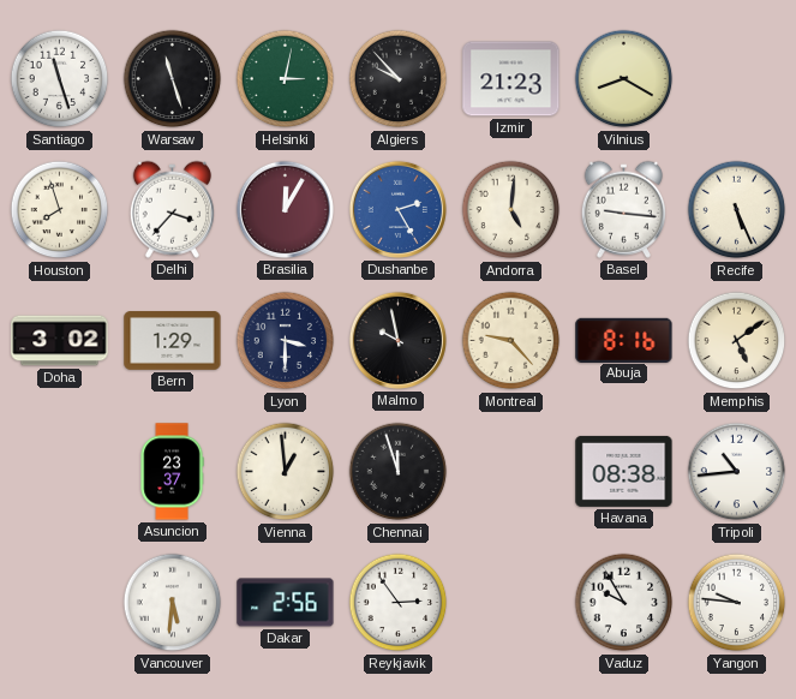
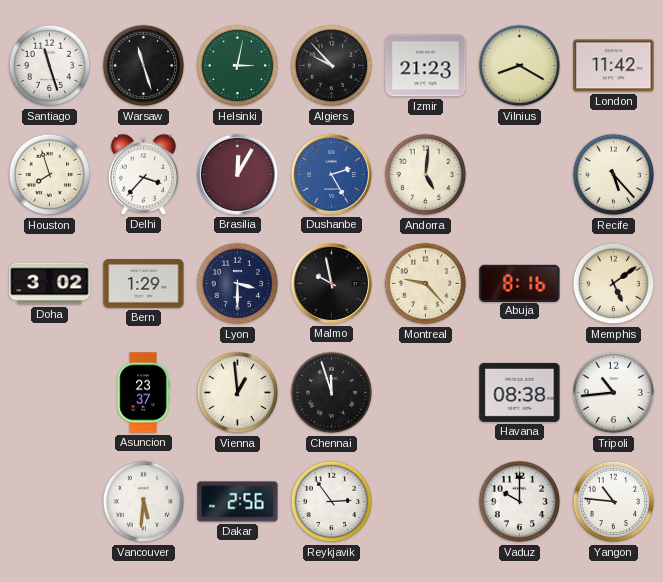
London: none -> 11:42 (614, 66)
Basel: 9:16 -> none (623, 209)
Recife: 5:26 -> 5:23 (614, 175)
Vaduz: 9:55 -> 10:00 (520, 502)
Yangon: 9:46 -> 10:46 (614, 502)
